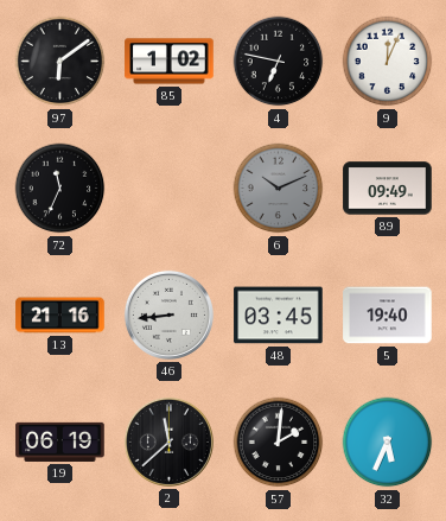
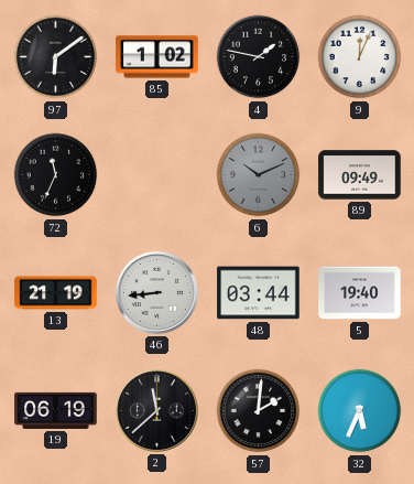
4: 6:47 -> 1:47 (259, 57)
13: 21:16 -> 21:19 (56, 293)
48: 03:45 -> 03:44 (259, 293)
